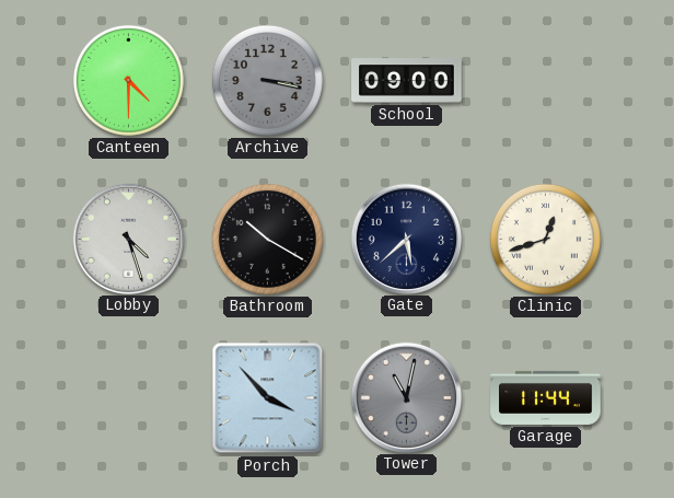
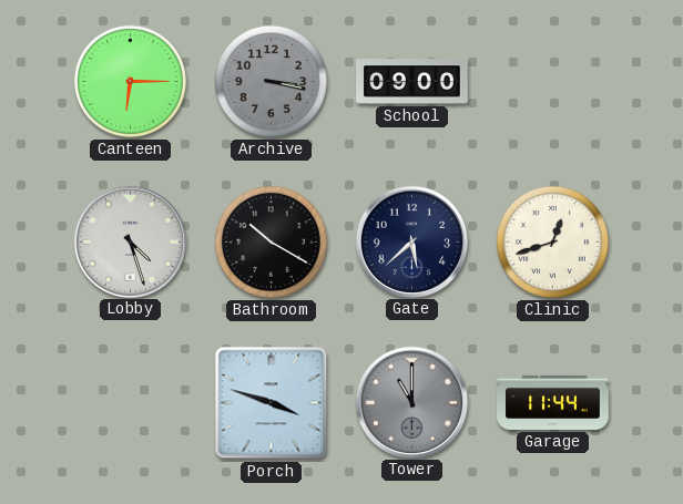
Canteen: 4:30 -> 6:15 (130, 81)
Porch: 3:53 -> 3:48 (272, 403)
Tower: 11:02 -> 11:00 (411, 402)
